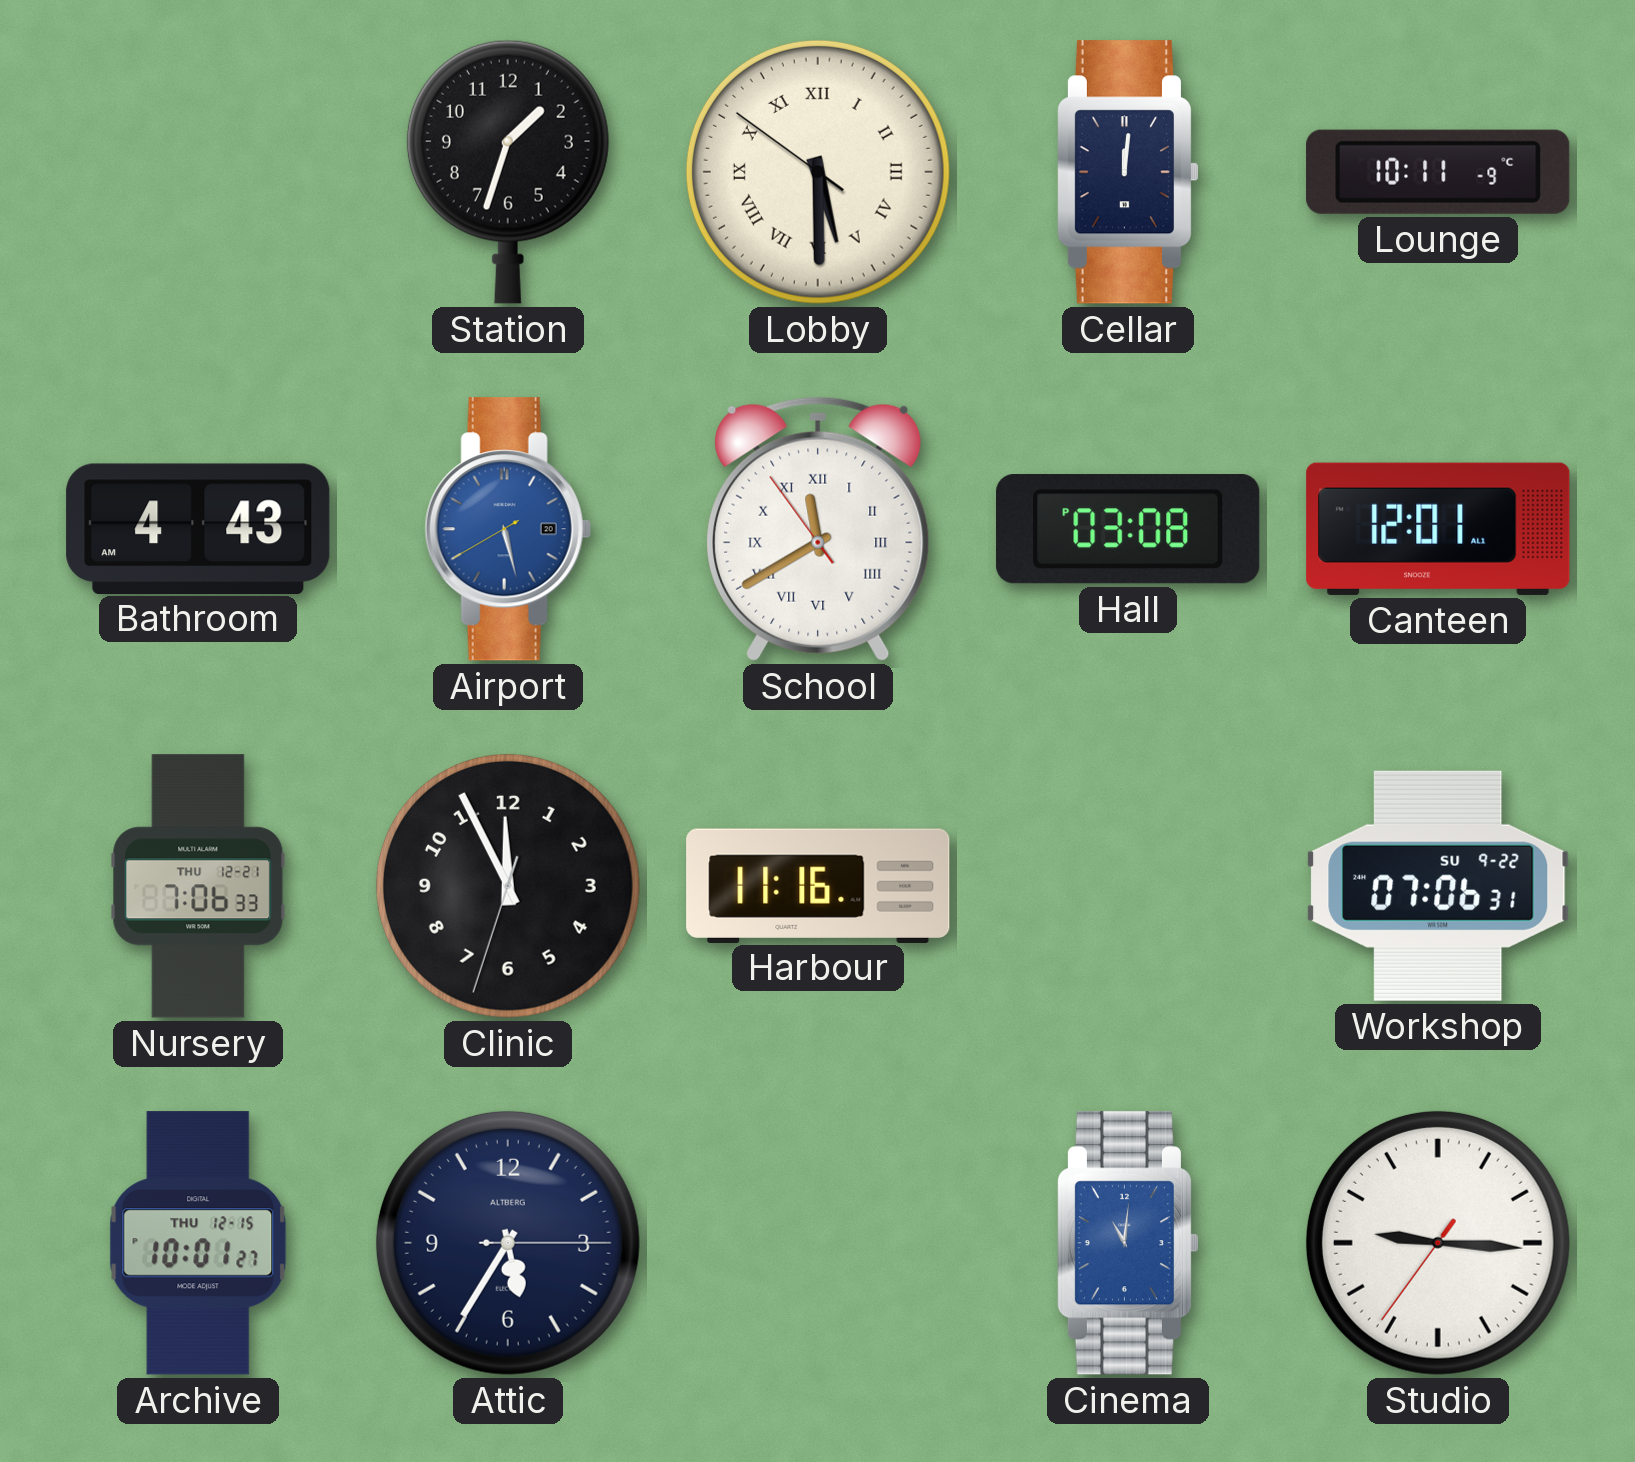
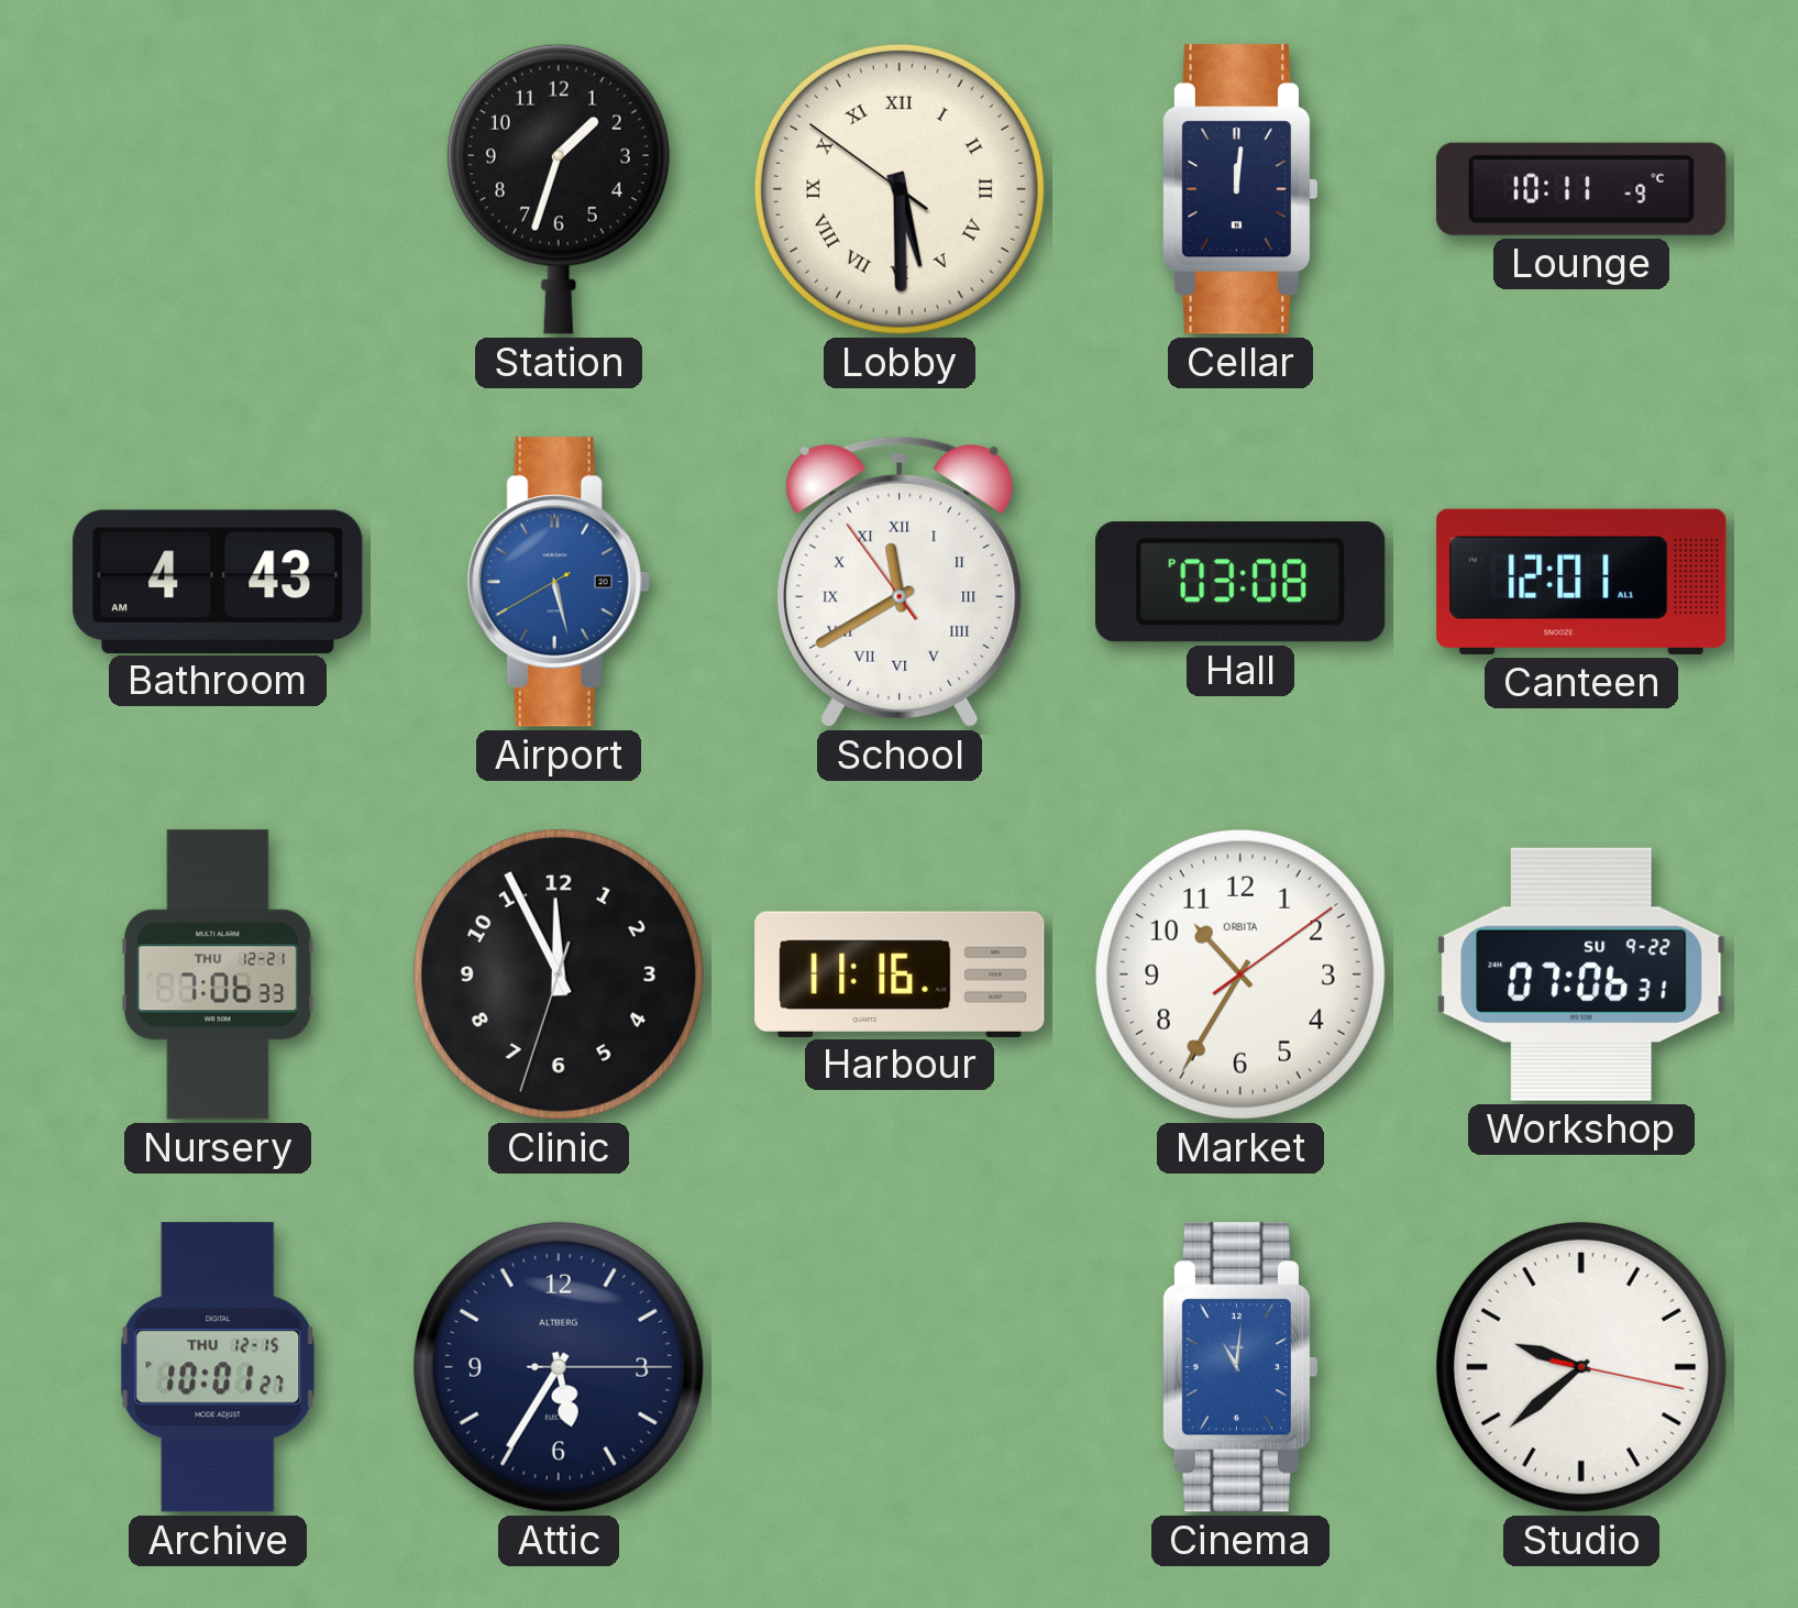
Market: none -> 10:35 (1240, 974)
Studio: 9:15 -> 9:38 (1581, 1367)
